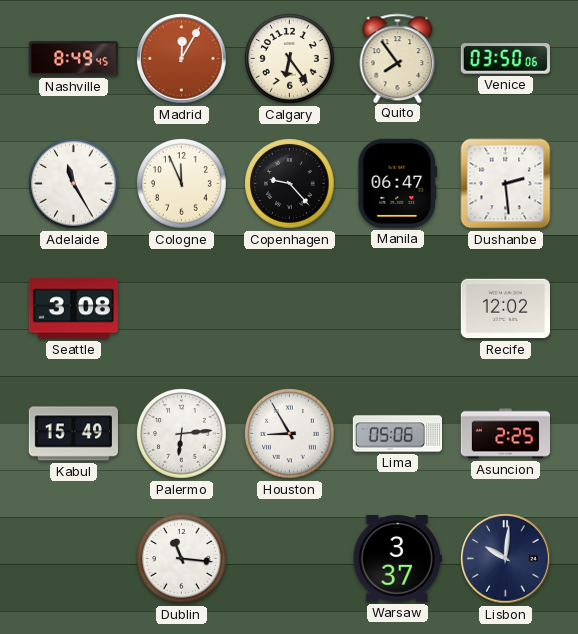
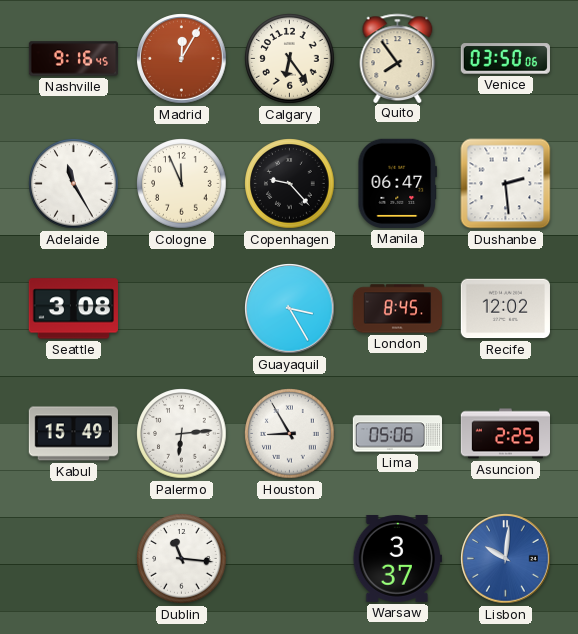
Nashville: 8:49 -> 9:16 (73, 59)
Guayaquil: none -> 3:25 (290, 309)
London: none -> 8:45 (397, 309)
Lisbon dial: navy -> blue (506, 559)
